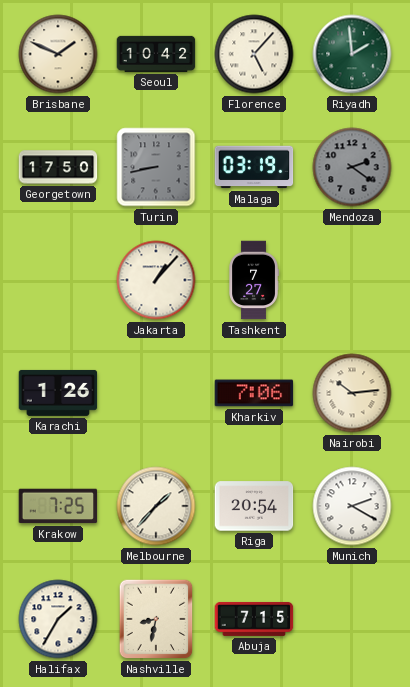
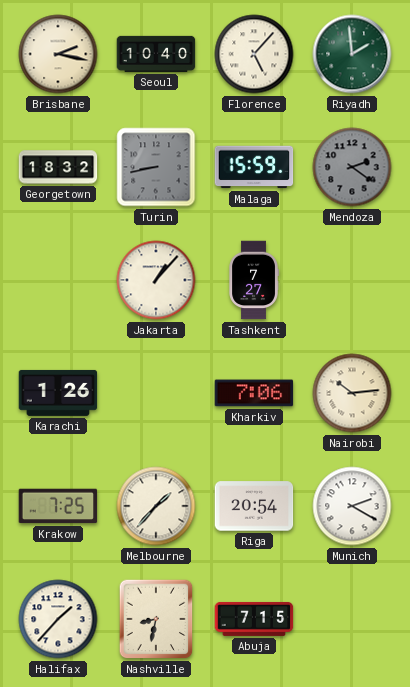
Brisbane: 1:49 -> 2:17 (58, 54)
Seoul: 10:42 -> 10:40 (156, 54)
Georgetown: 17:50 -> 18:32 (58, 167)
Malaga: 03:19 -> 15:59 (254, 167)
Halifax: 1:35 -> 1:37 (58, 619)
